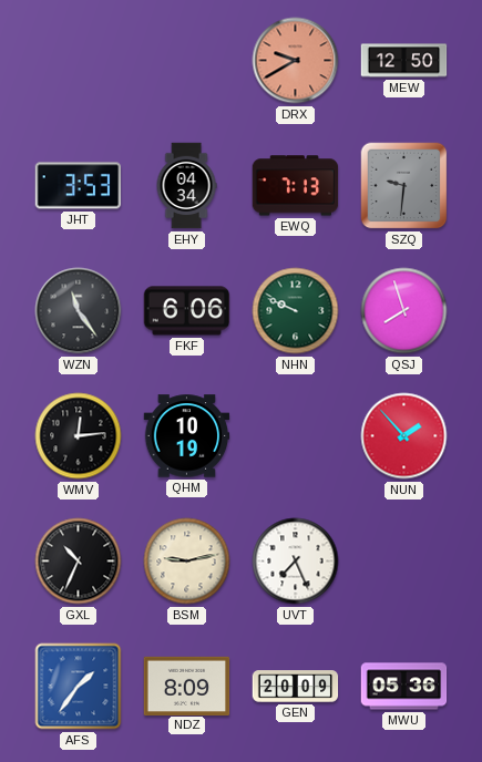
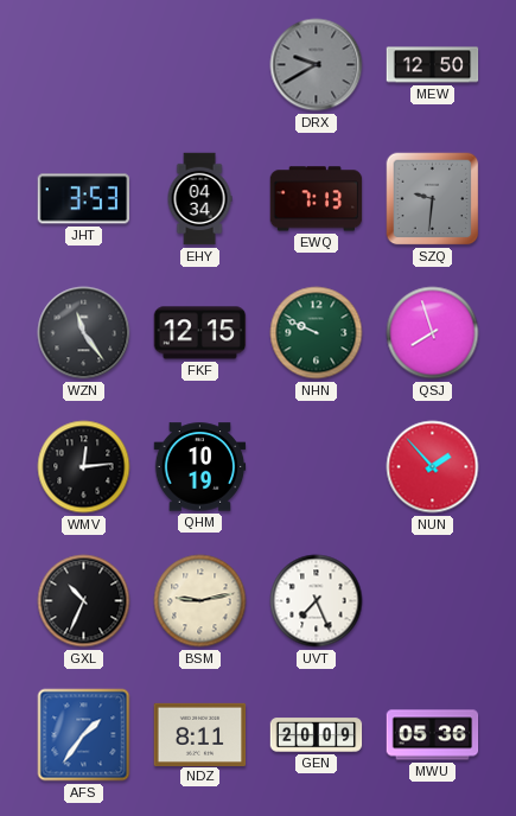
DRX dial: salmon -> grey (317, 65)
FKF: 6:06 -> 12:15 (200, 333)
NDZ: 8:09 -> 8:11 (200, 734)
